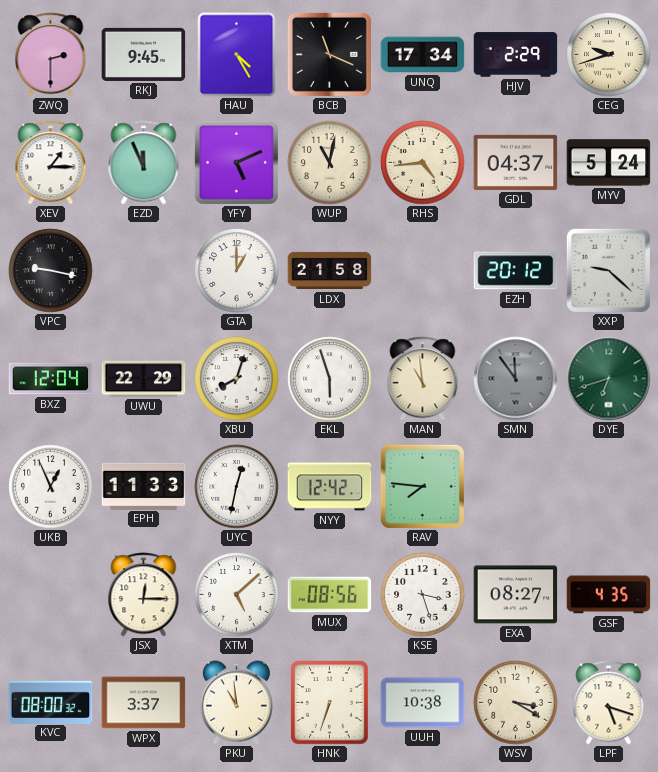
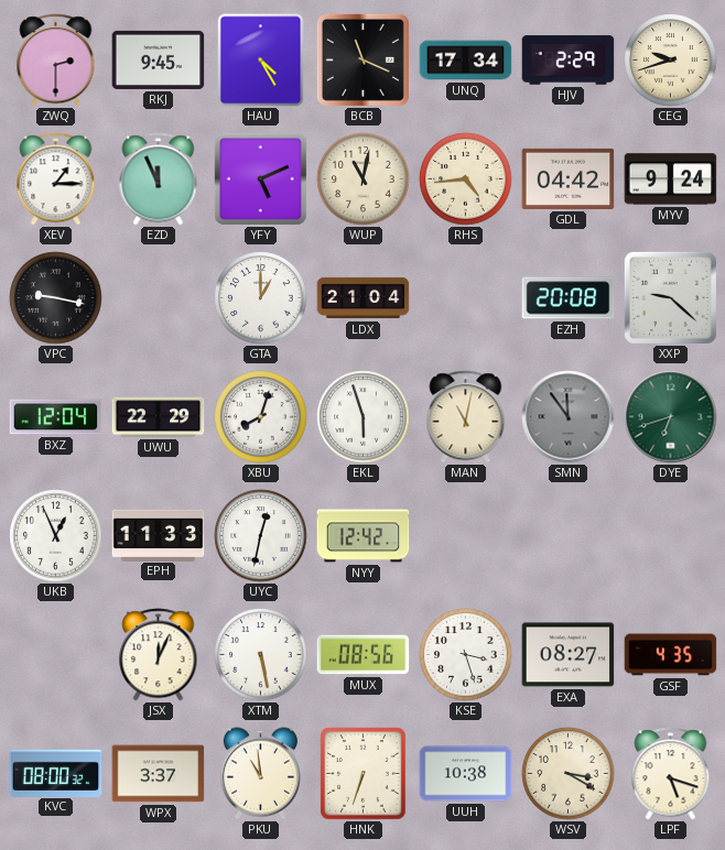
GDL: 04:37 -> 04:42 (569, 178)
MYV: 5:24 -> 9:24 (671, 179)
LDX: 21:58 -> 21:04 (364, 298)
EZH: 20:12 -> 20:08 (569, 298)
MAN: 10:59 -> 11:02 (466, 417)
RAV: 7:46 -> none (422, 486)
JSX: 12:15 -> 12:04 (159, 655)
XTM: 5:08 -> 5:28 (261, 655)
